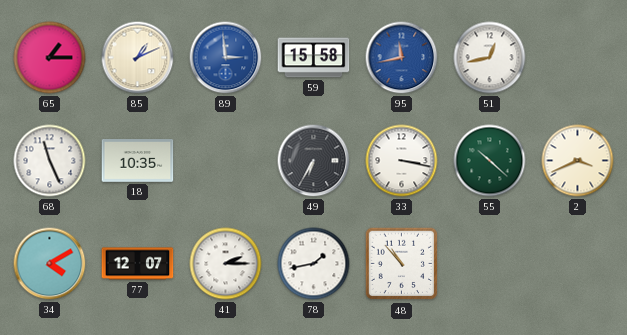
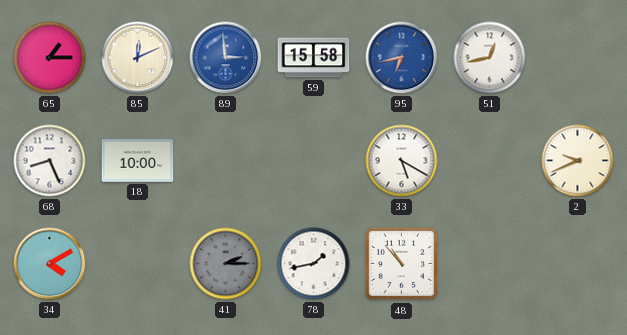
85: 1:11 -> 12:11 (138, 58)
95: 11:43 -> 6:43 (402, 58)
68: 11:26 -> 8:26 (50, 161)
18: 10:35 -> 10:00 (138, 161)
49: 6:35 -> none (314, 161)
33: 3:17 -> 5:20 (402, 161)
55: 10:22 -> none (490, 161)
2: 3:41 -> 9:41 (578, 161)
77: 12:07 -> none (138, 264)
41 dial: white -> grey (226, 264)
